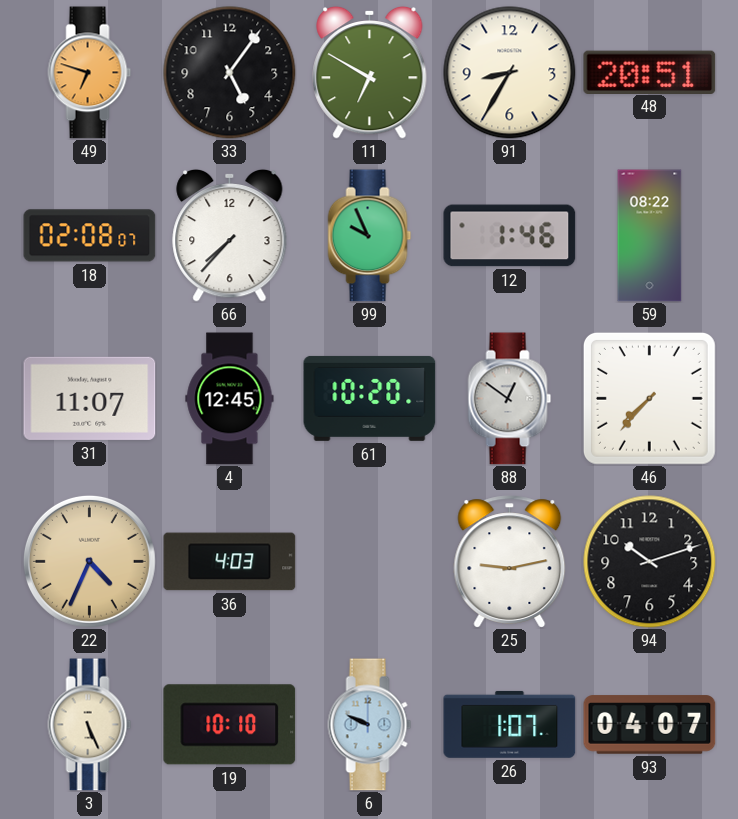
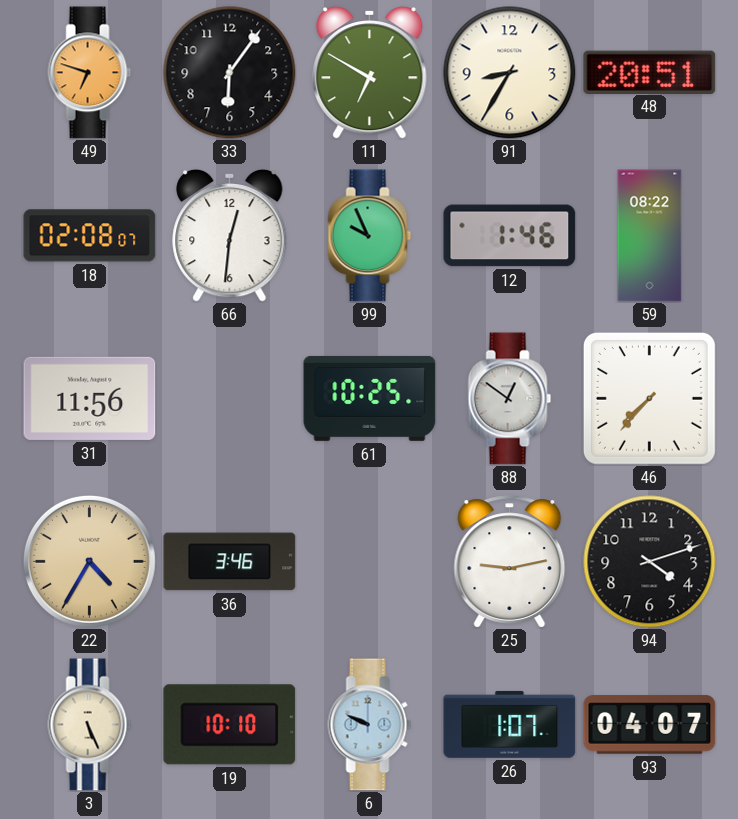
33: 5:06 -> 6:06 (230, 73)
66: 7:37 -> 12:31 (230, 235)
31: 11:07 -> 11:56 (90, 398)
4: 12:45 -> none (230, 399)
61: 10:20 -> 10:25 (370, 398)
22: 4:34 -> 4:35 (89, 561)
36: 4:03 -> 3:46 (230, 562)
94: 10:12 -> 4:12 (650, 562)
